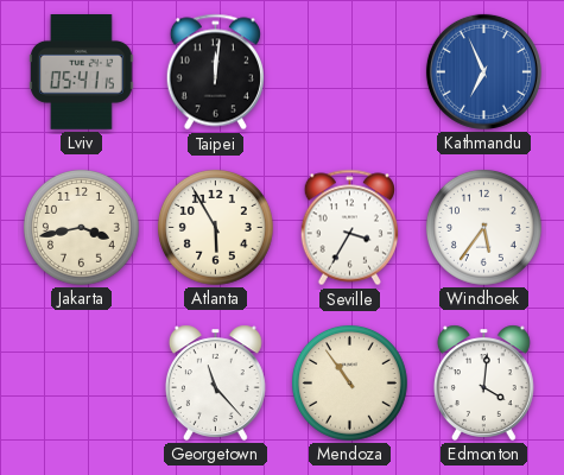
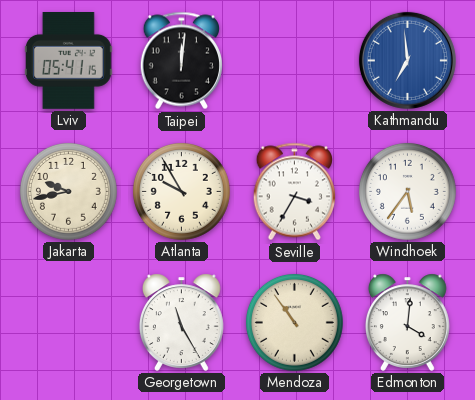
Kathmandu: 6:56 -> 6:59 (407, 60)
Jakarta: 3:43 -> 9:43 (68, 191)
Atlanta: 5:55 -> 9:55 (181, 191)
Georgetown: 11:23 -> 11:25 (181, 322)
